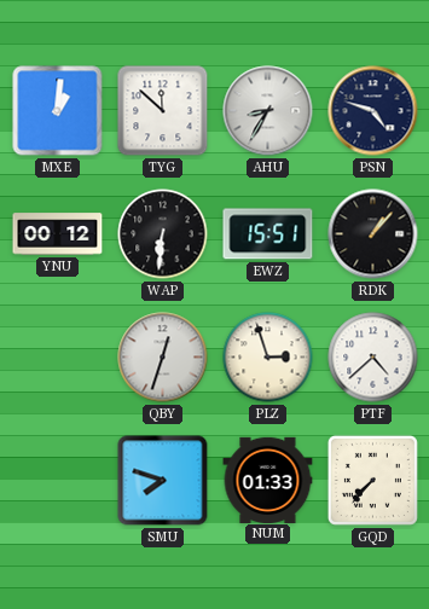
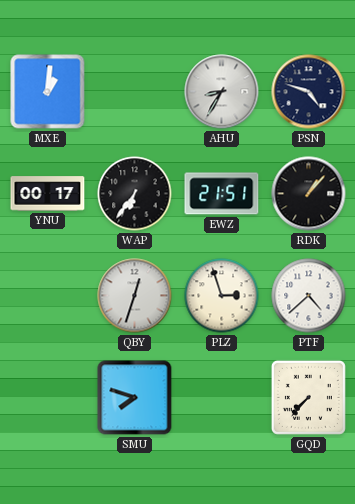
TYG: 11:52 -> none (163, 111)
YNU: 00:12 -> 00:17 (48, 194)
WAP: 6:31 -> 6:36 (135, 194)
EWZ: 15:51 -> 21:51 (222, 194)
NUM: 01:33 -> none (268, 480)
